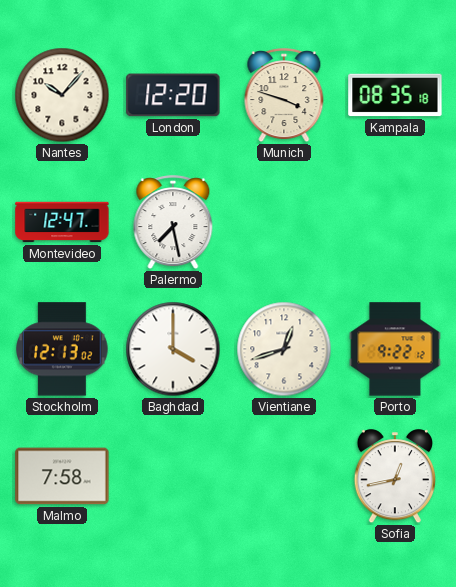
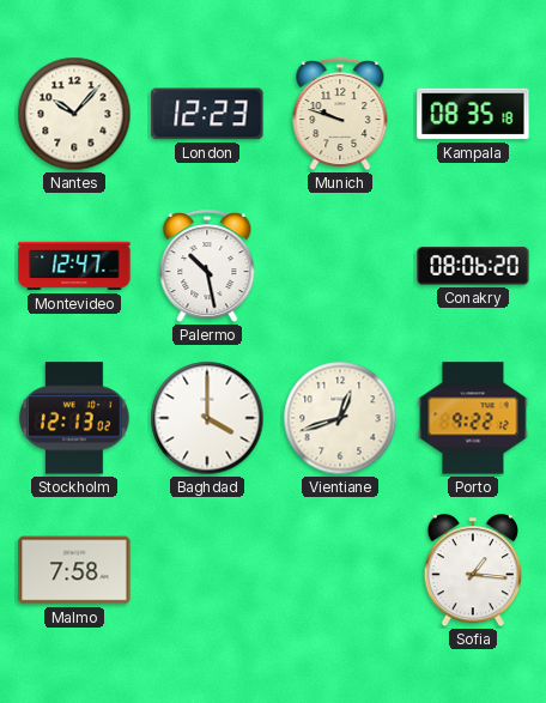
London: 12:20 -> 12:23 (207, 114)
Munich: 3:48 -> 9:48 (340, 115)
Palermo: 7:28 -> 10:28 (207, 267)
Conakry: none -> 08:06 (473, 267)
Sofia: 12:43 -> 1:16 (472, 571)
